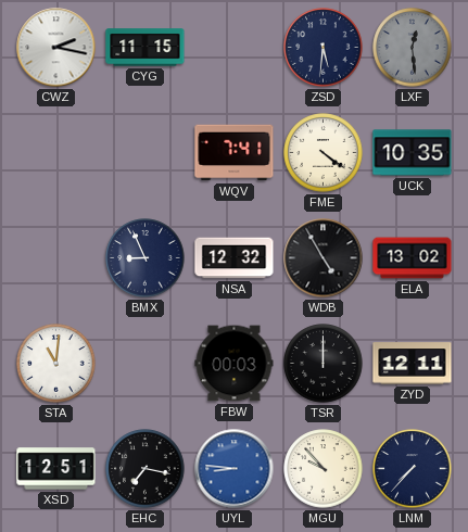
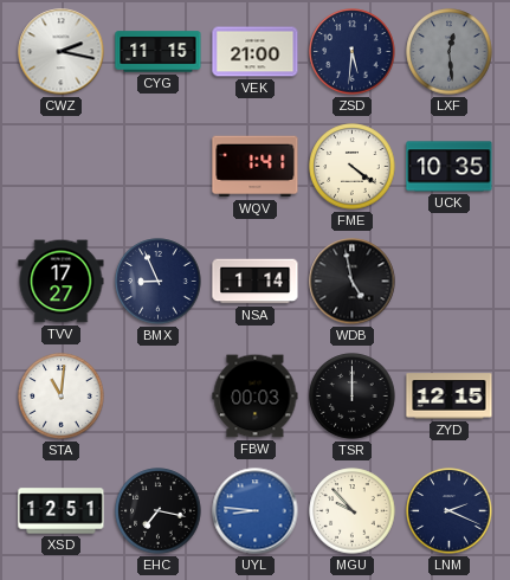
VEK: none -> 21:00 (256, 52)
WQV: 7:41 -> 1:41 (256, 167)
TVV: none -> 17:27 (62, 282)
NSA: 12:32 -> 1:14 (256, 282)
WDB: 4:55 -> 4:58 (353, 282)
ELA: 13:02 -> none (413, 258)
ZYD: 12:11 -> 12:15 (450, 397)
LNM: 7:37 -> 2:19 (450, 511)
